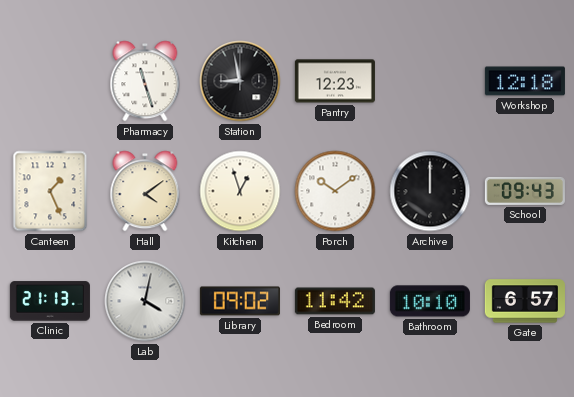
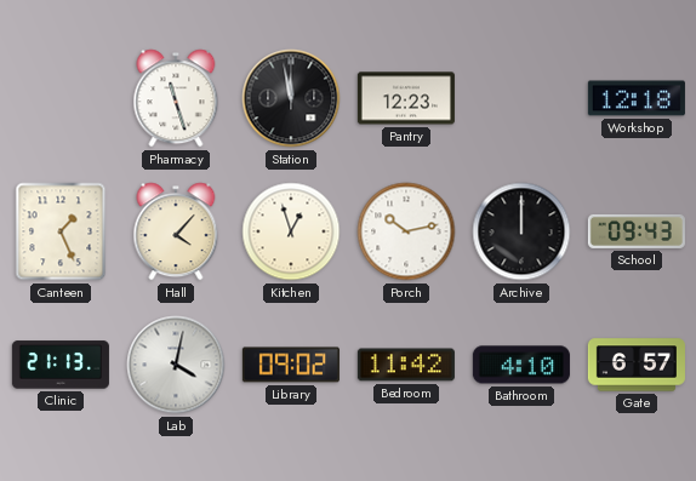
Station: 8:58 -> 11:58 (291, 98)
Hall: 4:09 -> 4:07 (176, 231)
Porch: 10:09 -> 10:13 (406, 231)
Bathroom: 10:10 -> 4:10 (521, 365)
